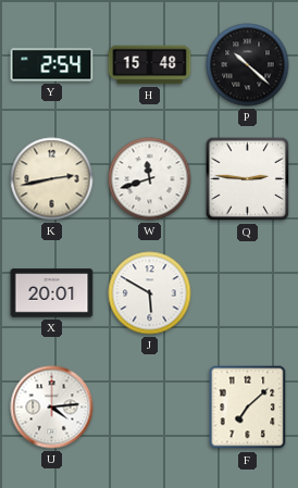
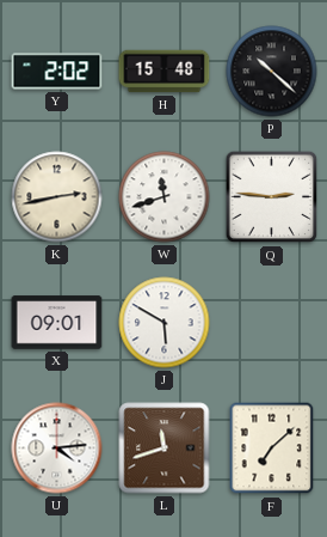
Y: 2:54 -> 2:02 (57, 72)
X: 20:01 -> 09:01 (57, 323)
L: none -> 11:42 (165, 448)
